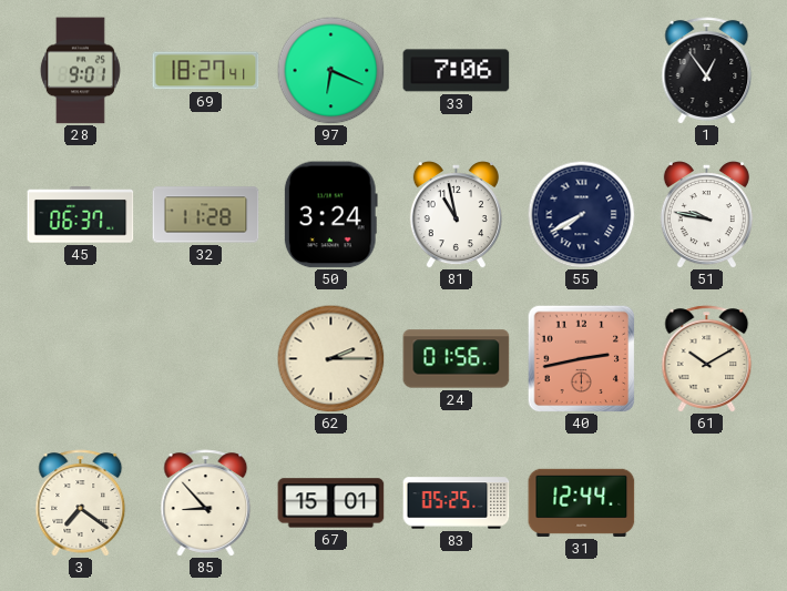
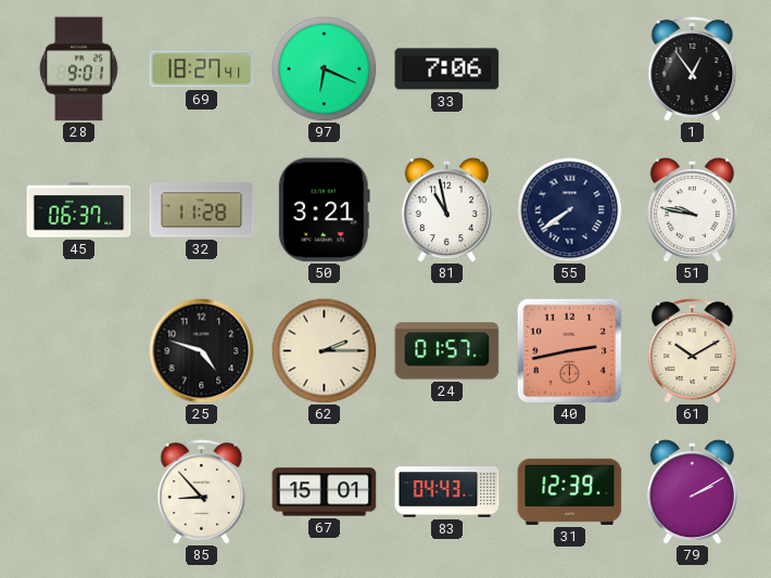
50: 3:24 -> 3:21 (324, 210)
55: 7:40 -> 7:39 (569, 209)
25: none -> 4:48 (202, 351)
24: 01:56 -> 01:57 (447, 351)
3: 7:21 -> none (81, 503)
83: 05:25 -> 04:43 (447, 492)
31: 12:44 -> 12:39 (570, 491)
79: none -> 2:10 (692, 492)
